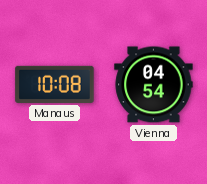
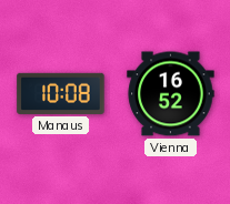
Vienna: 04:54 -> 16:52 (171, 94)
